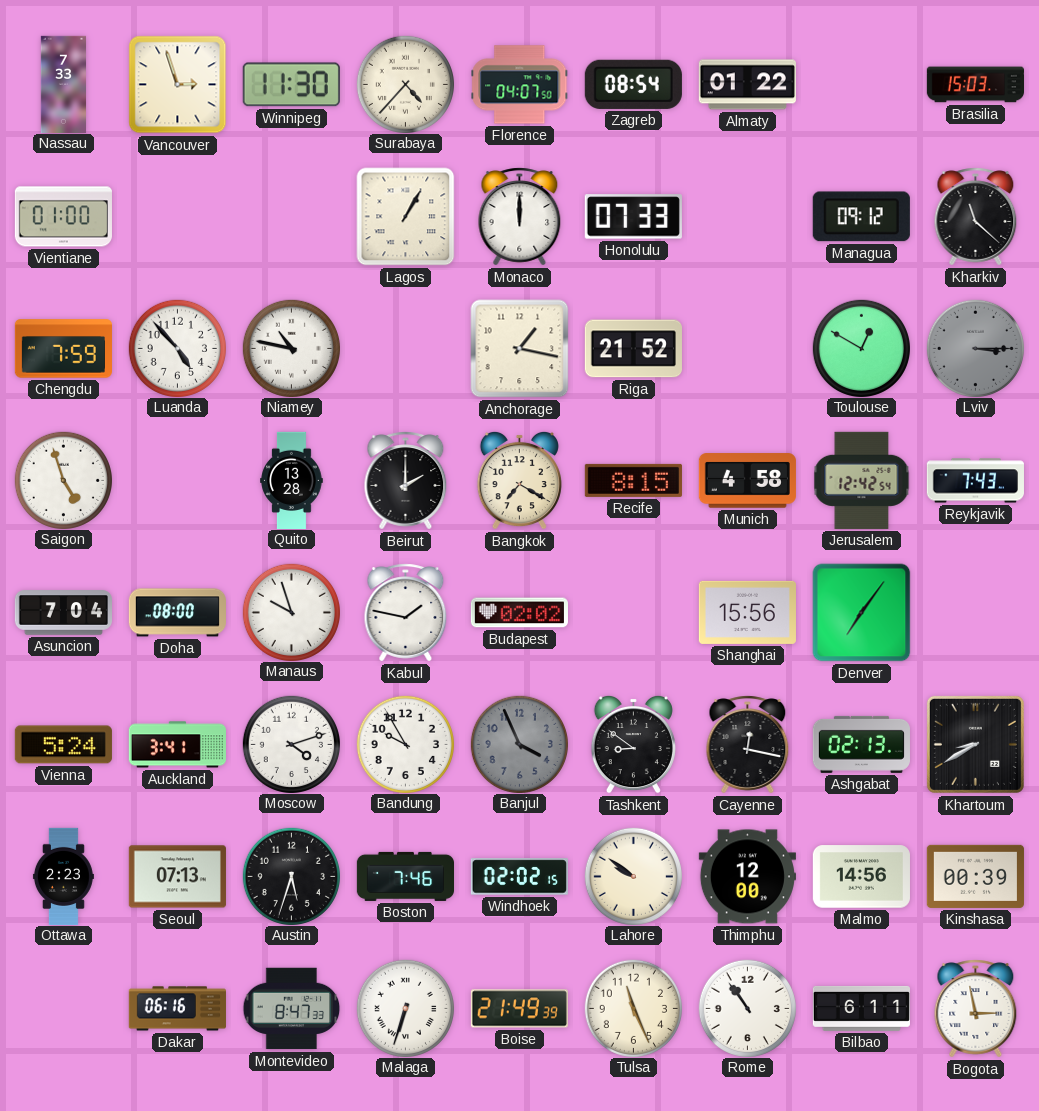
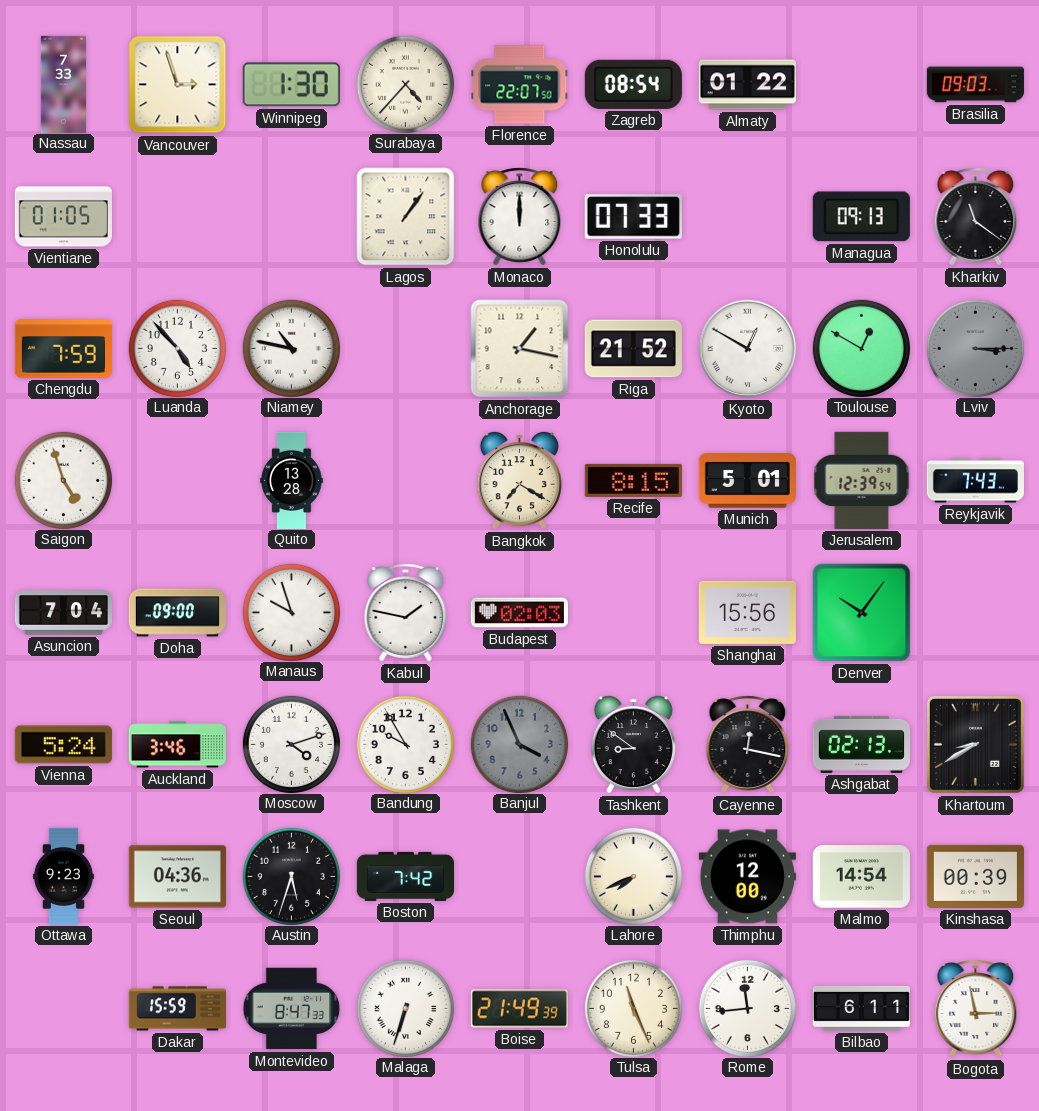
Winnipeg: 11:30 -> 1:30 (291, 85)
Florence: 04:07 -> 22:07 (520, 85)
Brasilia: 15:03 -> 09:03 (975, 85)
Vientiane: 01:00 -> 01:05 (63, 217)
Lagos: 1:05 -> 1:06 (406, 217)
Managua: 09:12 -> 09:13 (861, 217)
Kharkiv: 11:22 -> 11:21 (976, 217)
Kyoto: none -> 12:50 (748, 349)
Beirut: 2:00 -> none (406, 481)
Munich: 4:58 -> 5:01 (747, 481)
Jerusalem: 12:42 -> 12:39 (862, 480)
Doha: 08:00 -> 09:00 (177, 613)
Budapest: 02:02 -> 02:03 (519, 613)
Denver: 7:06 -> 10:06 (862, 613)
Auckland: 3:41 -> 3:46 (177, 745)
Ottawa: 2:23 -> 9:23 (63, 876)
Seoul: 07:13 -> 04:36 (177, 877)
Boston: 7:46 -> 7:42 (405, 876)
Windhoek: 02:02 -> none (519, 877)
Lahore: 9:51 -> 7:41 (633, 876)
Malmo: 14:56 -> 14:54 (861, 877)
Dakar: 06:16 -> 15:59 (177, 1009)
Rome: 10:54 -> 11:44 (747, 1008)
